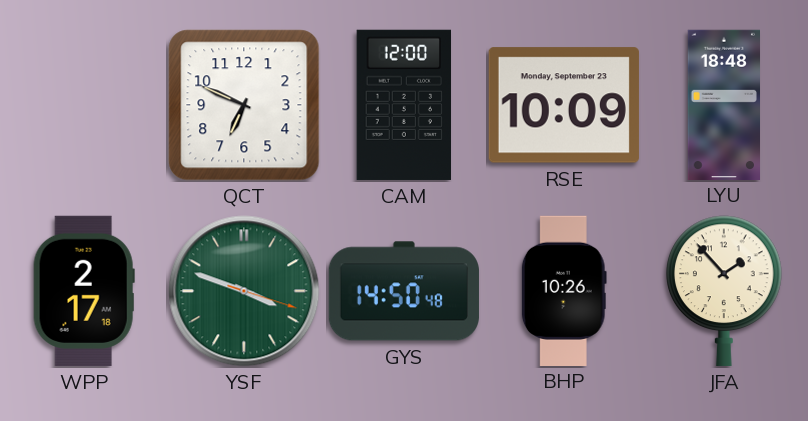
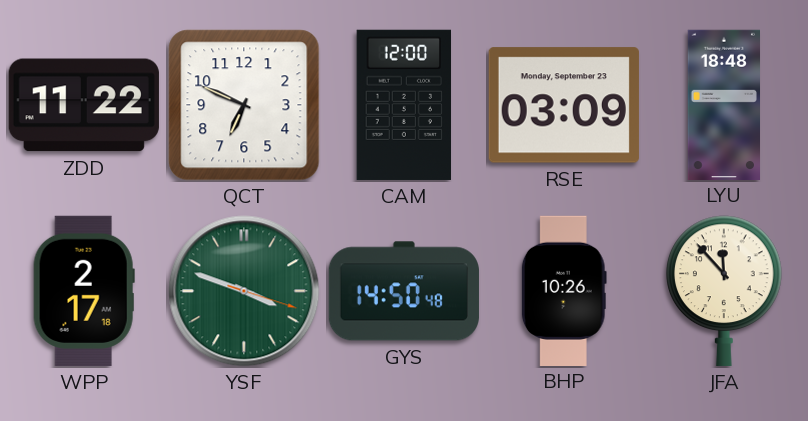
ZDD: none -> 11:22 (84, 105)
RSE: 10:09 -> 03:09 (564, 105)
JFA: 1:53 -> 11:53 (725, 291)
